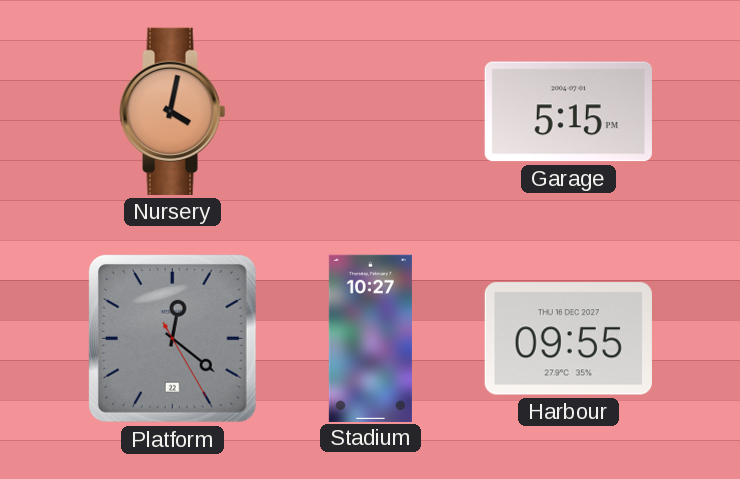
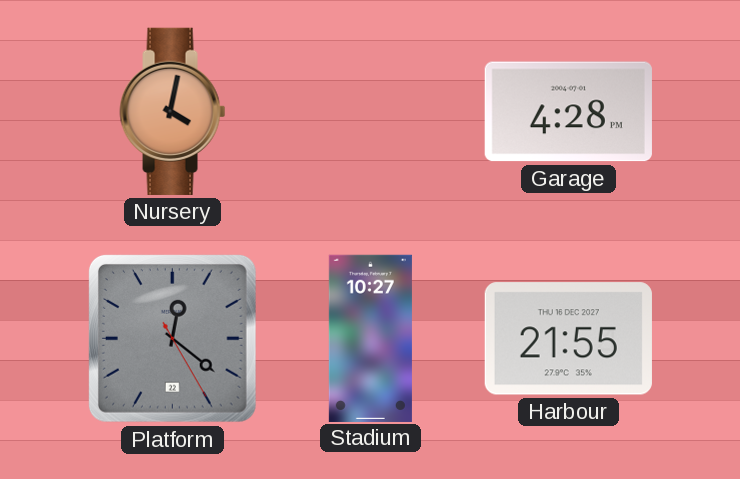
Garage: 5:15 -> 4:28 (568, 112)
Harbour: 09:55 -> 21:55 (568, 339)
